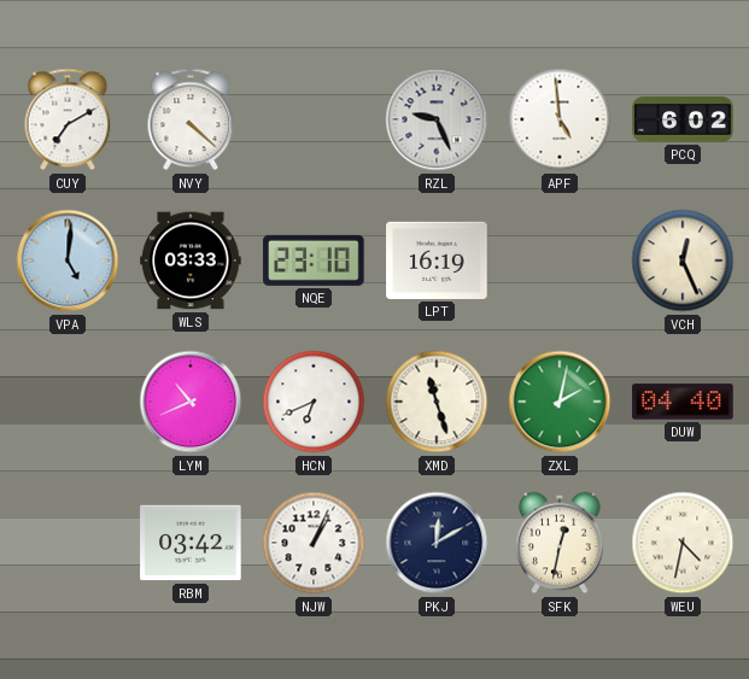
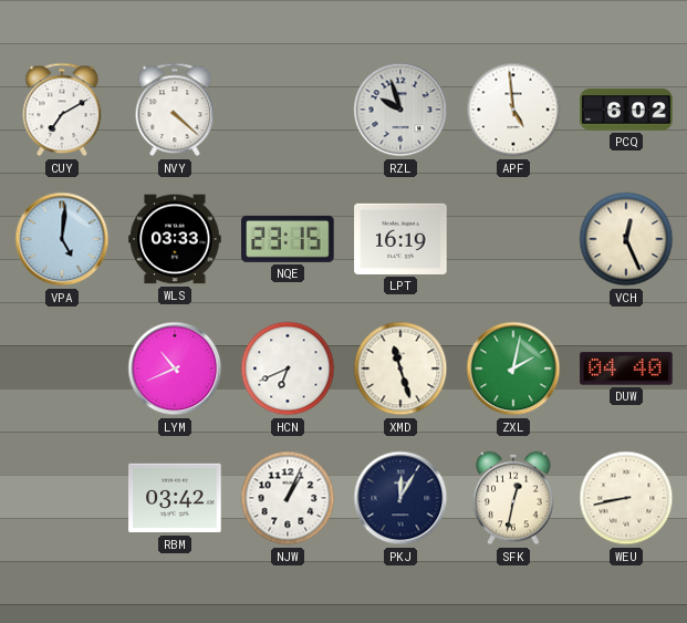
RZL: 9:26 -> 9:57 (400, 110)
NQE: 23:10 -> 23:15 (288, 239)
PKJ: 12:10 -> 12:05 (400, 498)
WEU: 4:32 -> 8:43 (626, 498)
